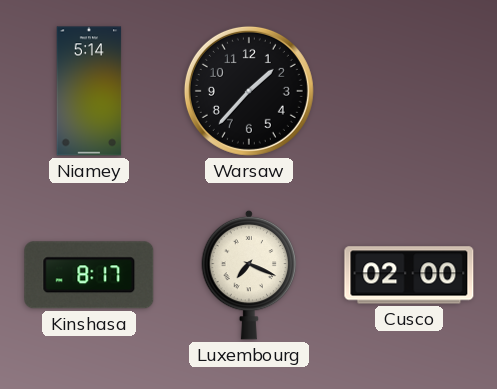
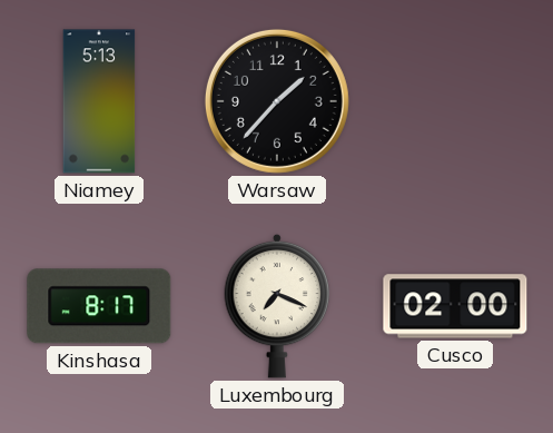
Niamey: 5:14 -> 5:13 (99, 101)
